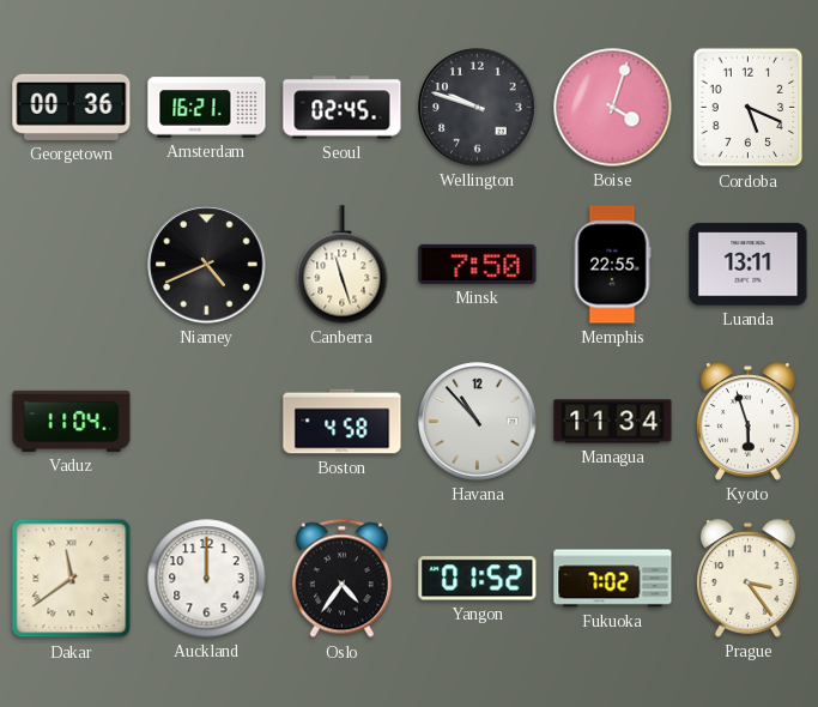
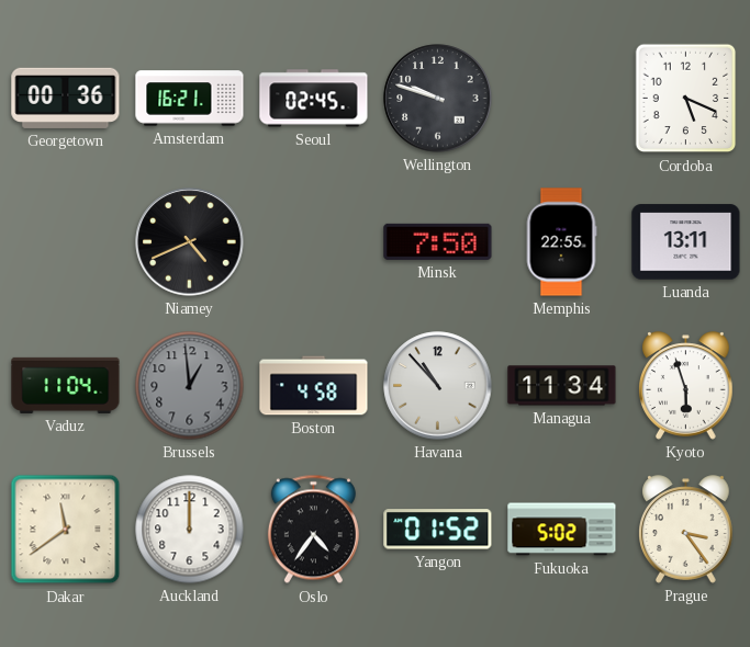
Boise: 4:03 -> none (613, 108)
Canberra: 11:27 -> none (343, 265)
Brussels: none -> 12:59 (190, 386)
Fukuoka: 7:02 -> 5:02 (562, 530)
